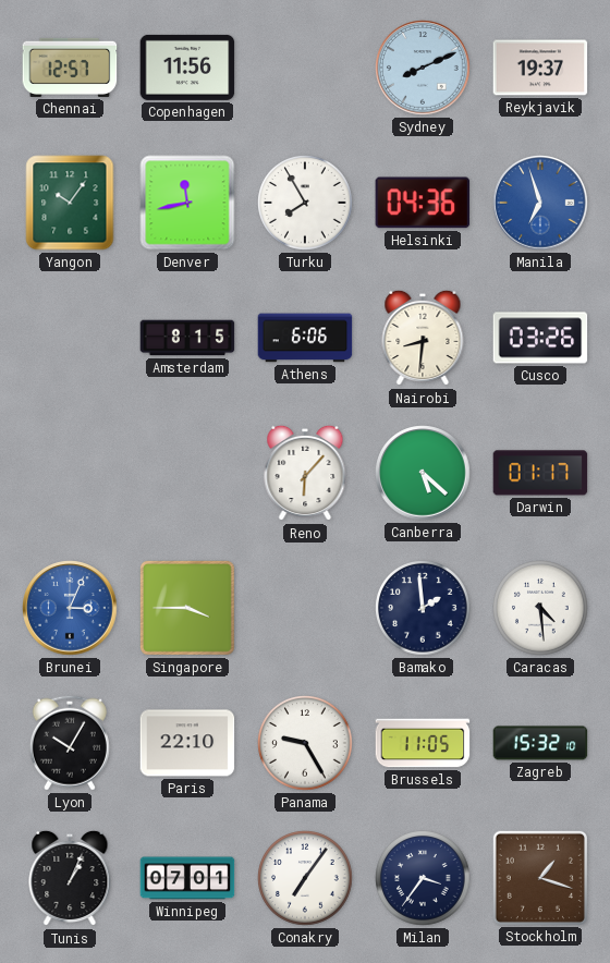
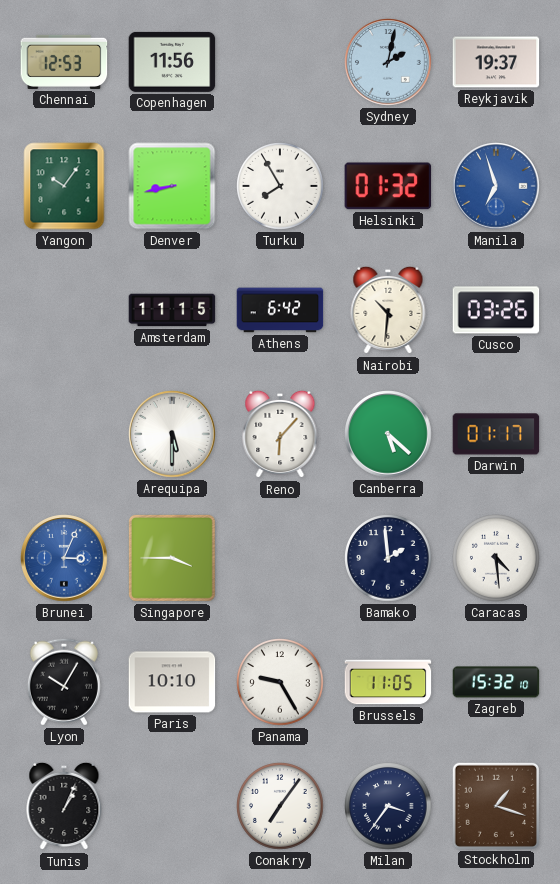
Chennai: 12:57 -> 12:53 (64, 62)
Sydney: 8:11 -> 2:02 (388, 62)
Denver: 11:43 -> 8:43 (172, 186)
Helsinki: 04:36 -> 01:32 (388, 186)
Amsterdam: 8:15 -> 11:15 (172, 310)
Athens: 6:06 -> 6:42 (280, 310)
Nairobi: 8:31 -> 10:31 (388, 310)
Arequipa: none -> 5:30 (172, 434)
Paris: 22:10 -> 10:10 (172, 682)
Winnipeg: 07:01 -> none (187, 878)
